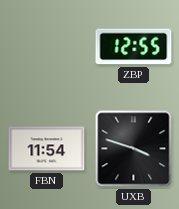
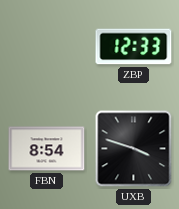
ZBP: 12:55 -> 12:33 (134, 47)
FBN: 11:54 -> 8:54 (47, 149)
